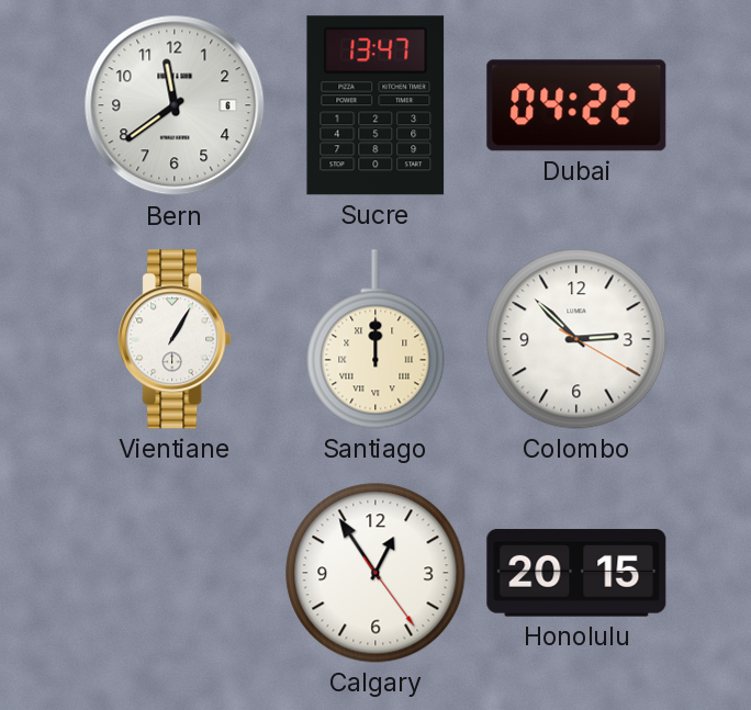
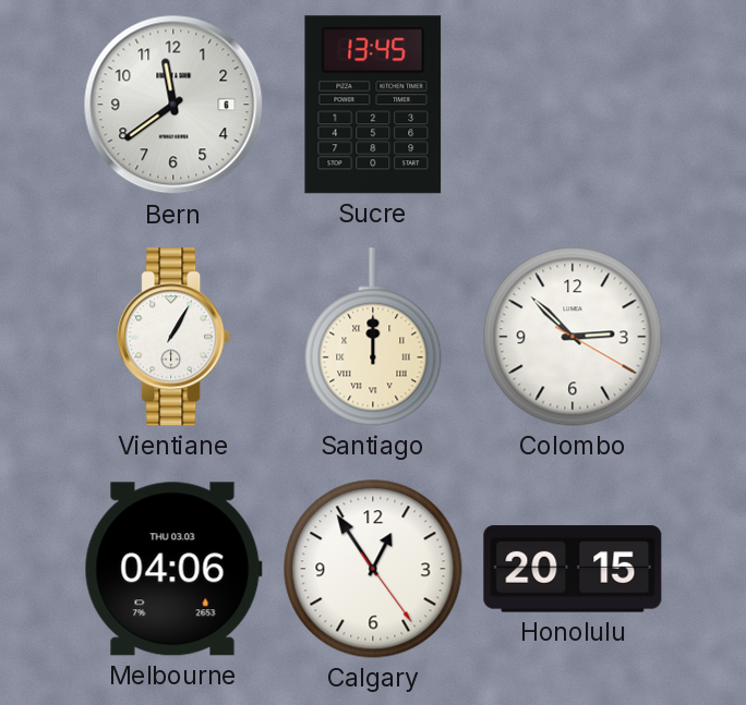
Sucre: 13:47 -> 13:45 (373, 105)
Dubai: 04:22 -> none (576, 105)
Melbourne: none -> 04:06 (173, 569)
